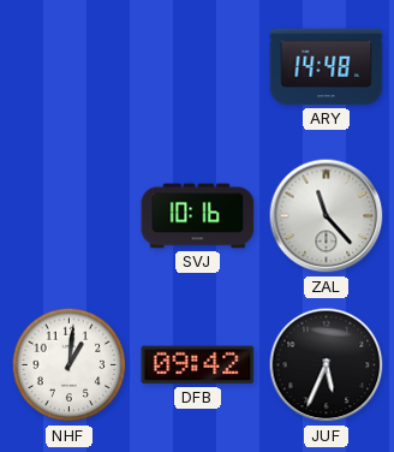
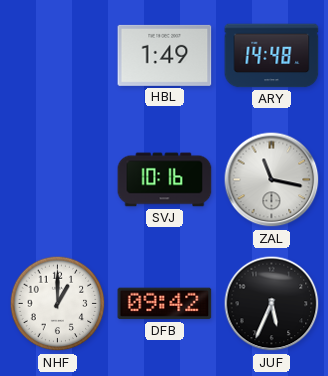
HBL: none -> 1:49 (165, 55)
ZAL: 11:23 -> 11:17 (272, 180)
NHF: 1:01 -> 1:00 (58, 304)
